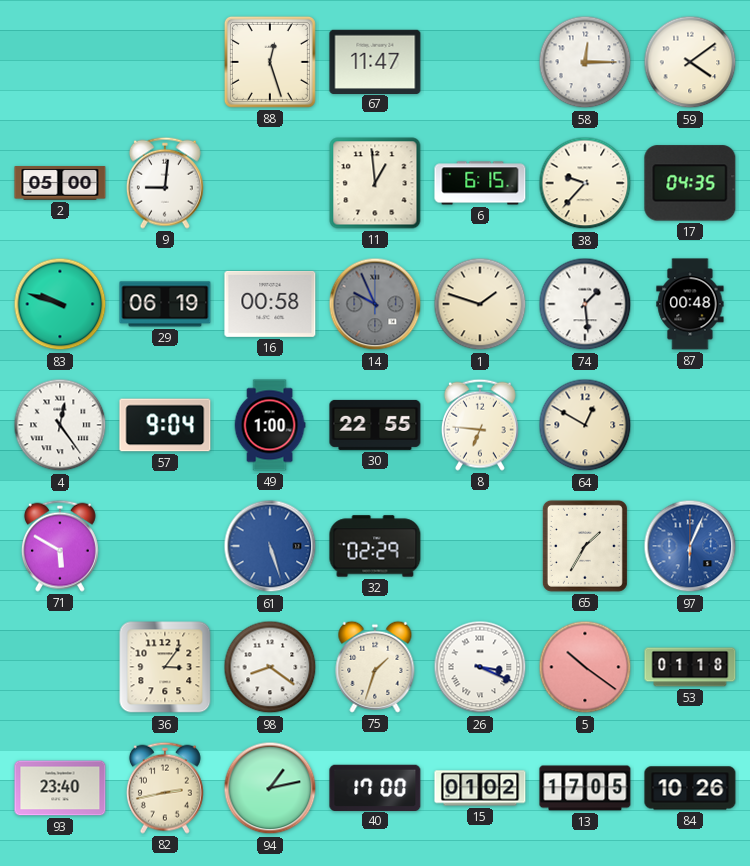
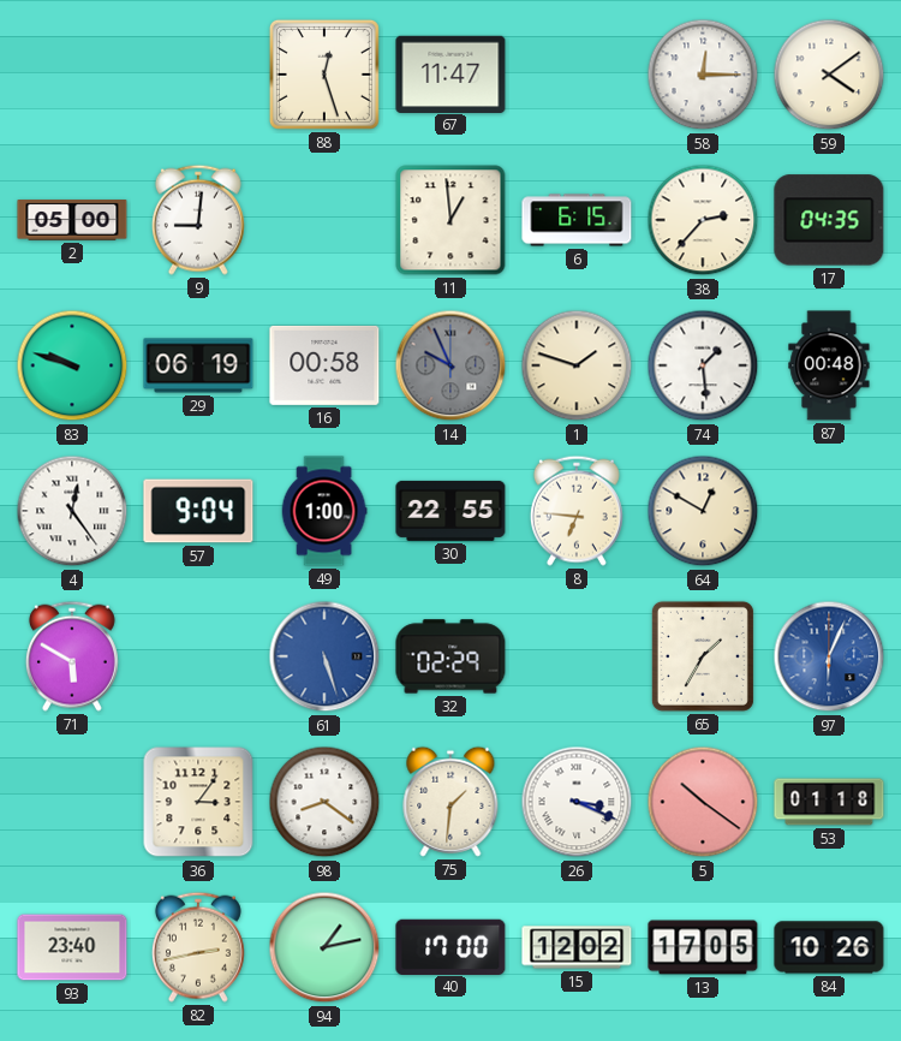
38: 9:37 -> 2:37 (703, 220)
75: 1:33 -> 1:31 (450, 802)
15: 01:02 -> 12:02 (577, 947)
